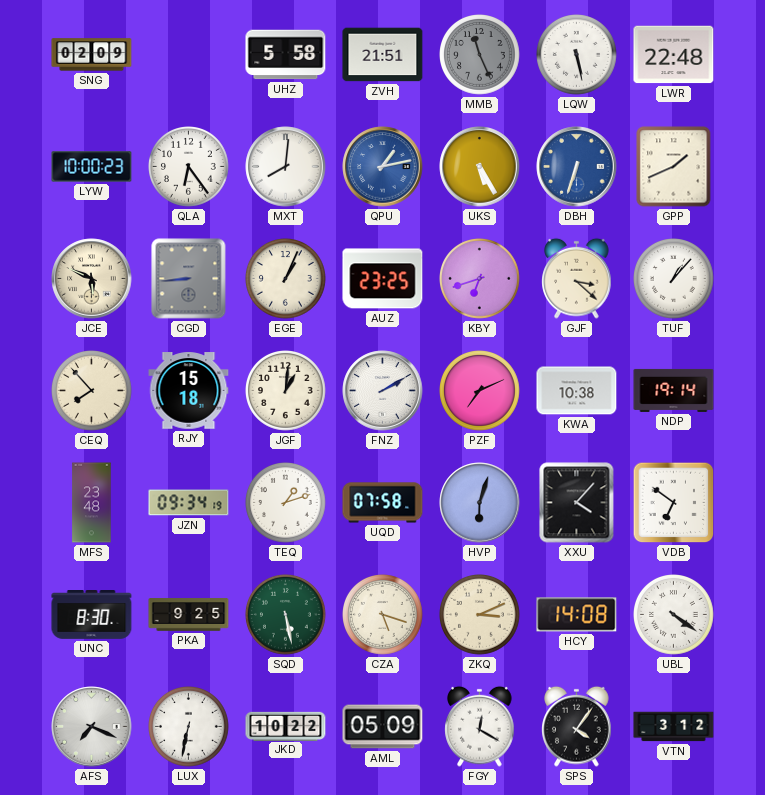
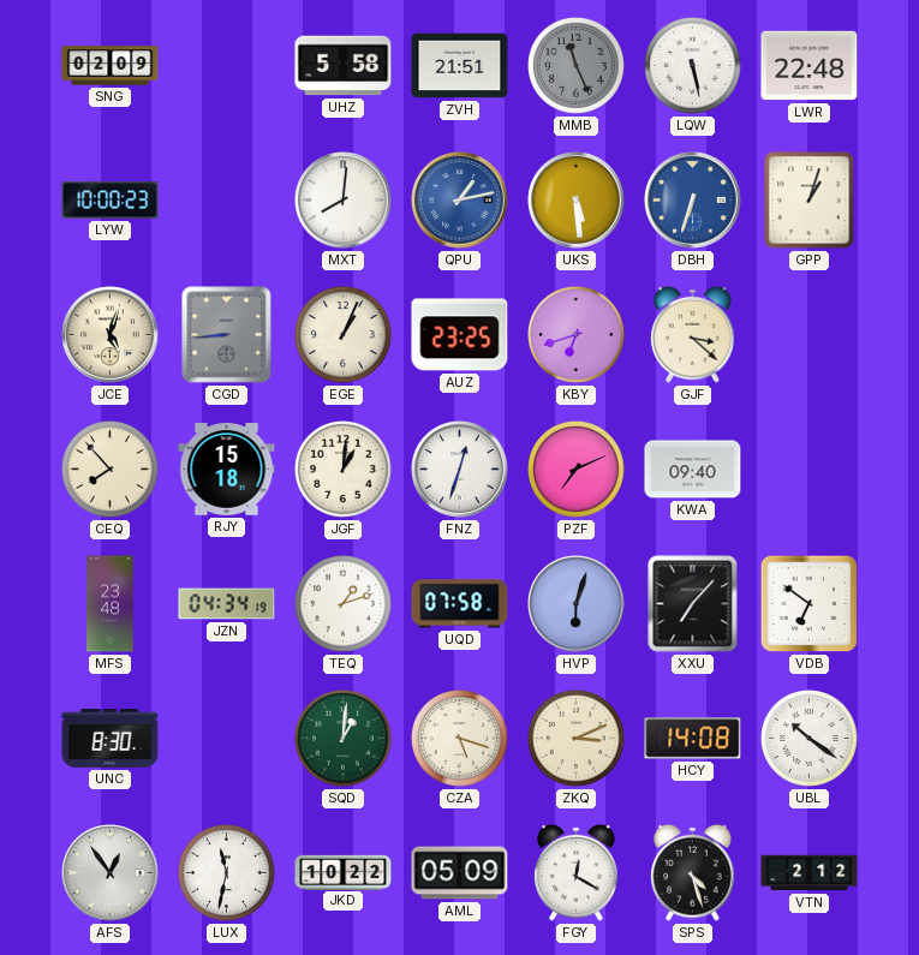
QLA: 6:24 -> none (189, 167)
UKS: 5:25 -> 5:29 (577, 201)
GPP: 1:41 -> 1:03 (810, 201)
JCE: 5:49 -> 5:03 (111, 335)
TUF: 1:07 -> none (674, 279)
FNZ: 2:10 -> 12:33 (460, 470)
KWA: 10:38 -> 09:40 (693, 470)
NDP: 19:14 -> none (674, 390)
JZN: 09:34 -> 04:34 (227, 604)
XXU: 4:07 -> 7:07 (693, 604)
PKA: 9:25 -> none (189, 615)
SQD: 5:28 -> 1:01 (344, 739)
UBL: 4:21 -> 10:21 (810, 739)
AFS: 7:19 -> 12:54 (111, 873)
LUX: 6:32 -> 11:32 (227, 873)
SPS: 4:06 -> 4:27 (693, 872)
VTN: 3:12 -> 2:12 (810, 873)
